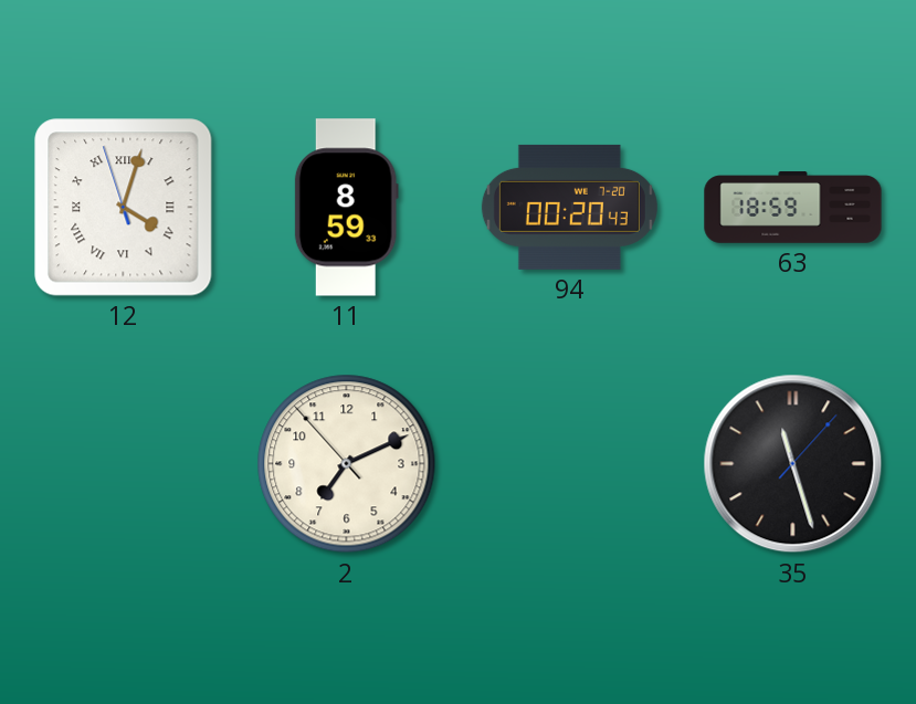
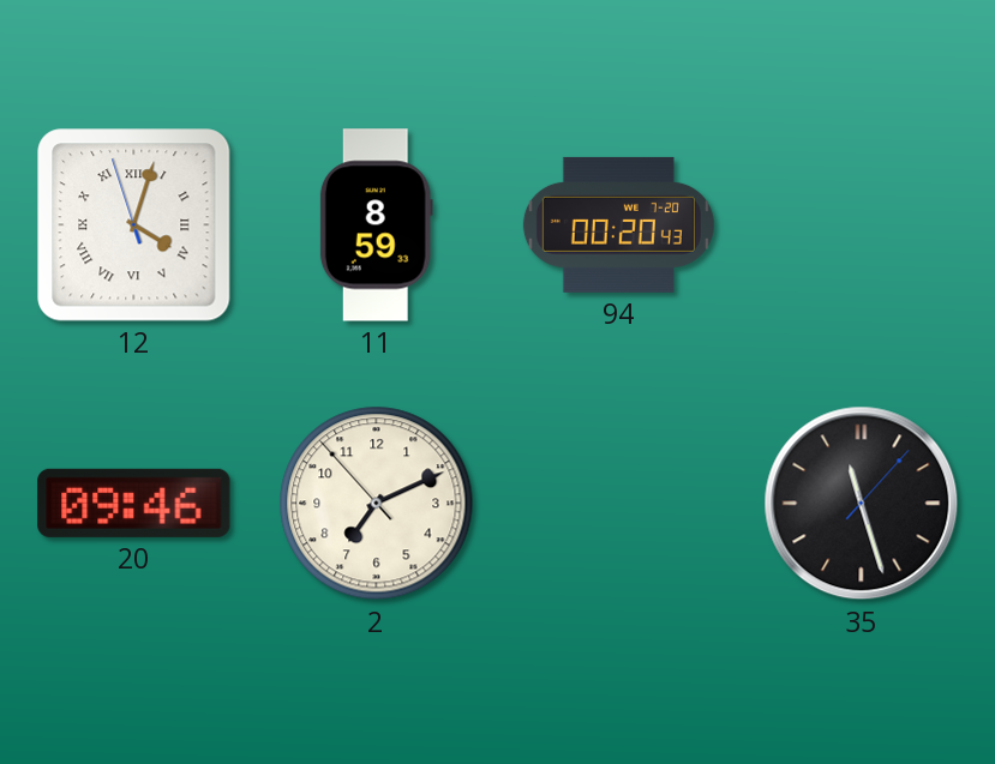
63: 18:59 -> none (793, 208)
20: none -> 09:46 (134, 503)
